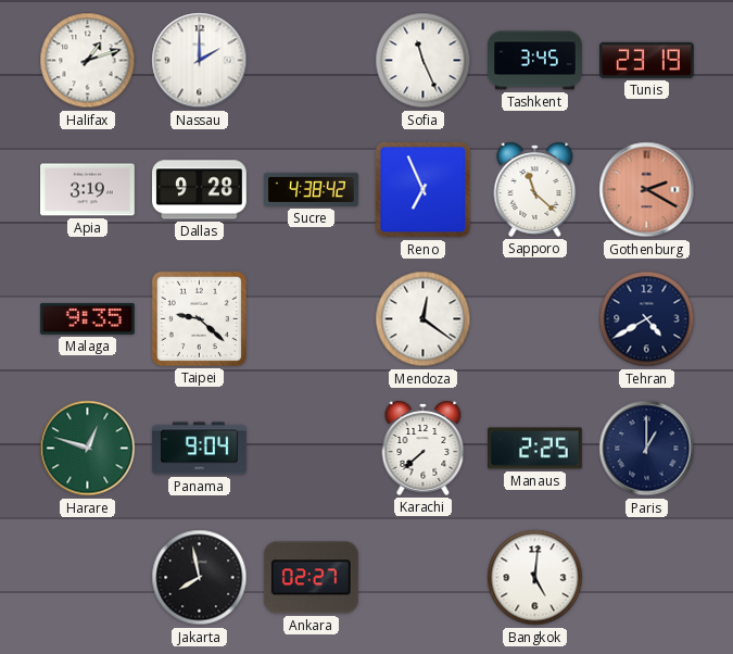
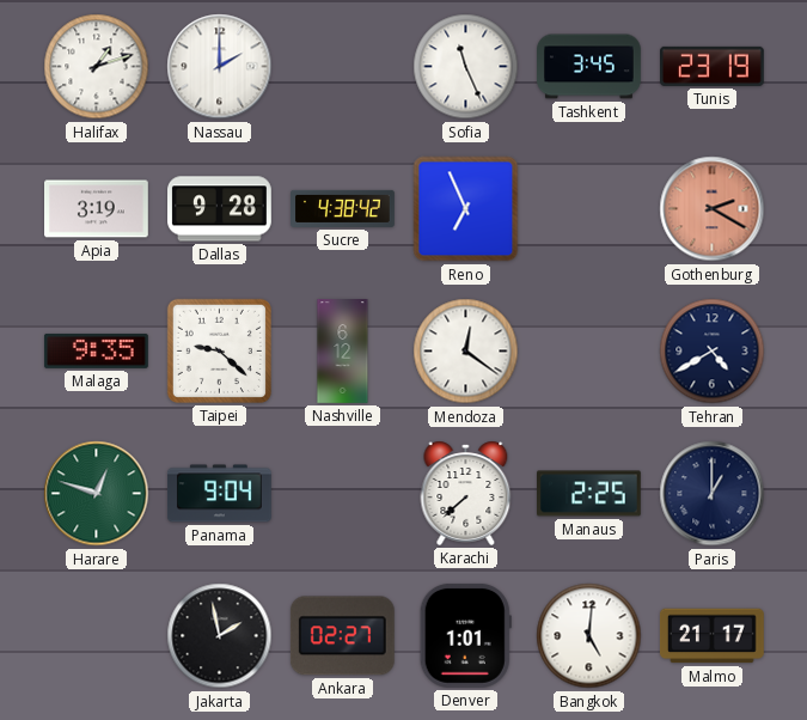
Sapporo: 11:22 -> none (535, 189)
Nashville: none -> 6:12 (343, 352)
Jakarta: 7:58 -> 1:58 (220, 636)
Denver: none -> 1:01 (465, 635)
Malmo: none -> 21:17 (713, 636)
